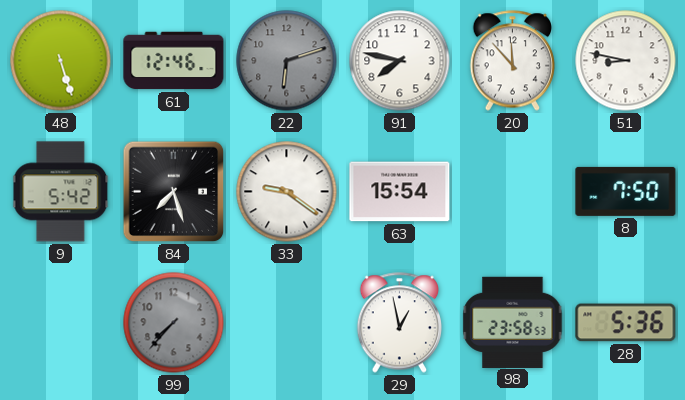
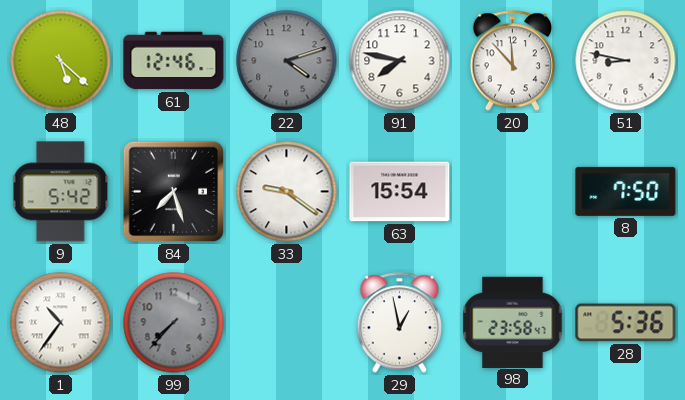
48: 5:27 -> 5:22 (61, 61)
22: 6:12 -> 4:12 (287, 61)
1: none -> 10:36 (61, 323)
98: 23:58:53 -> 23:58:47 (513, 322)
